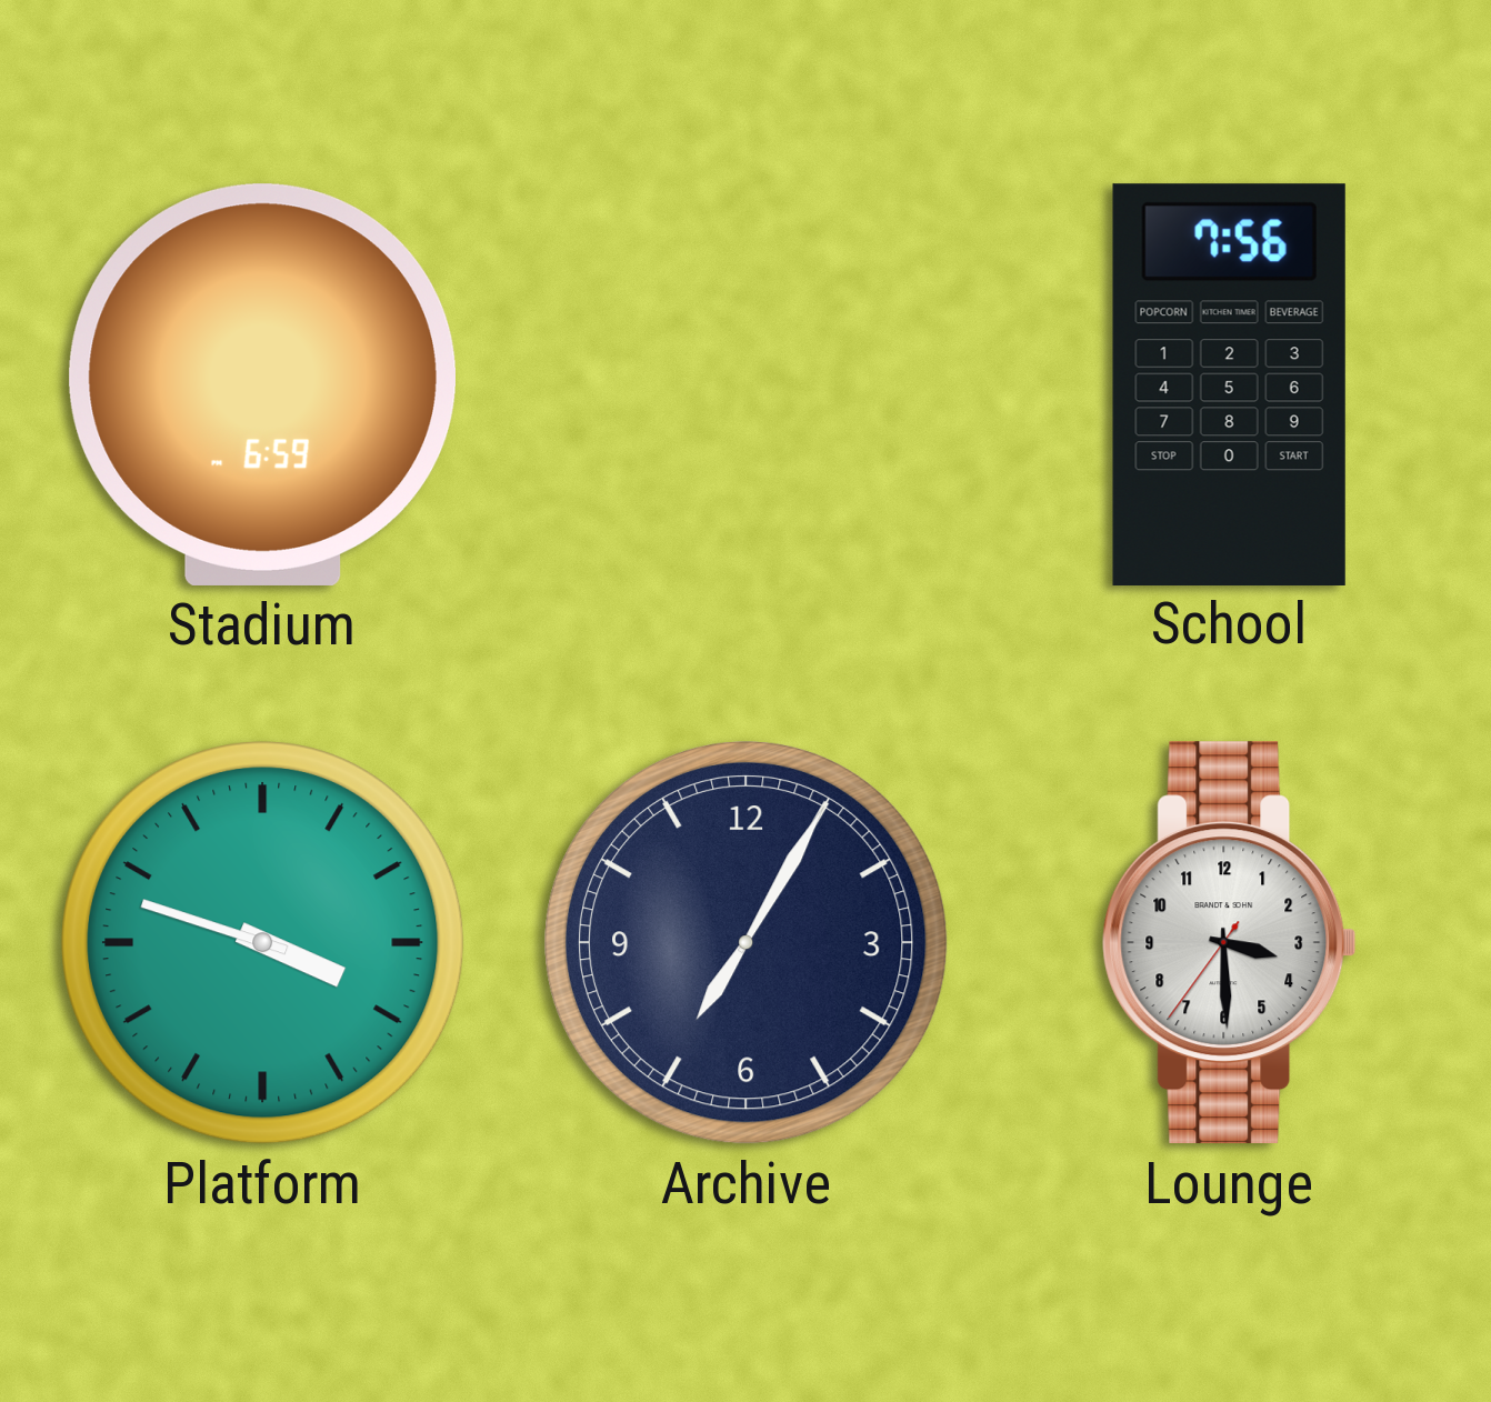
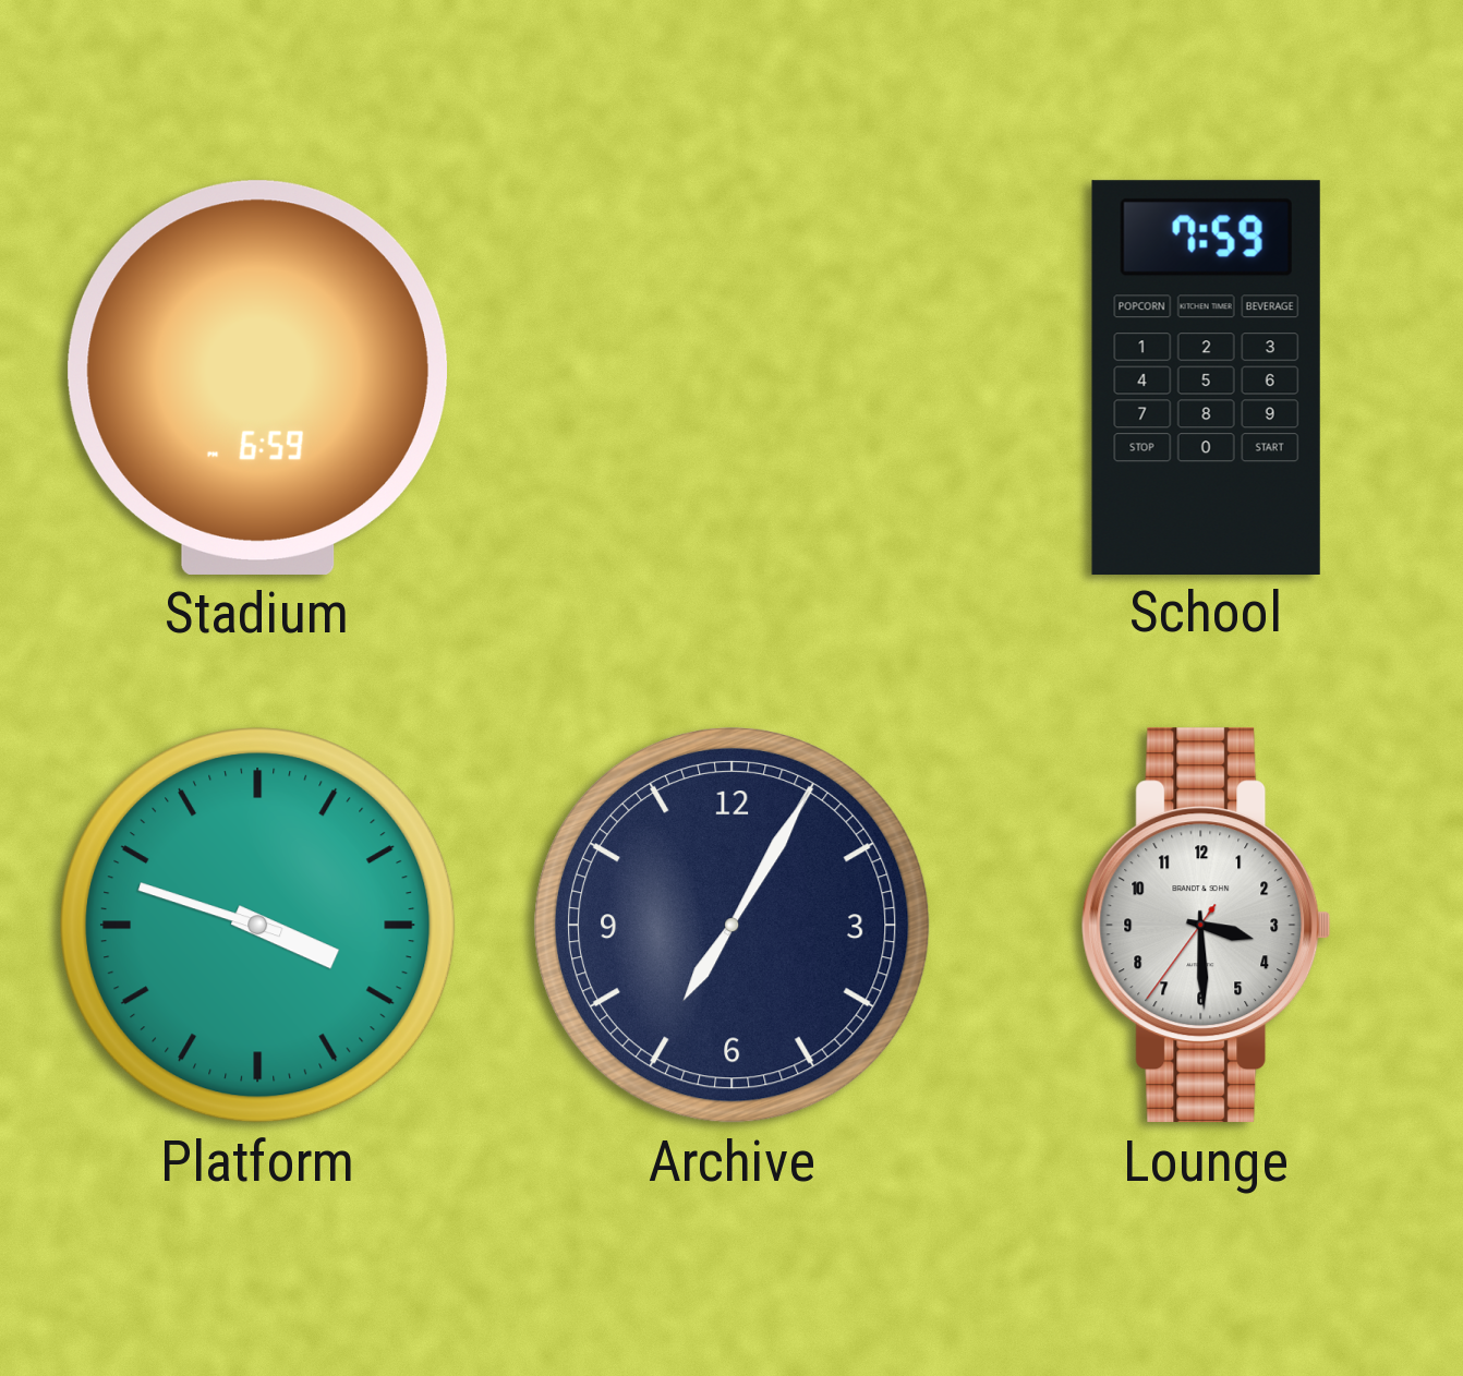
School: 7:56 -> 7:59 (1206, 377)
